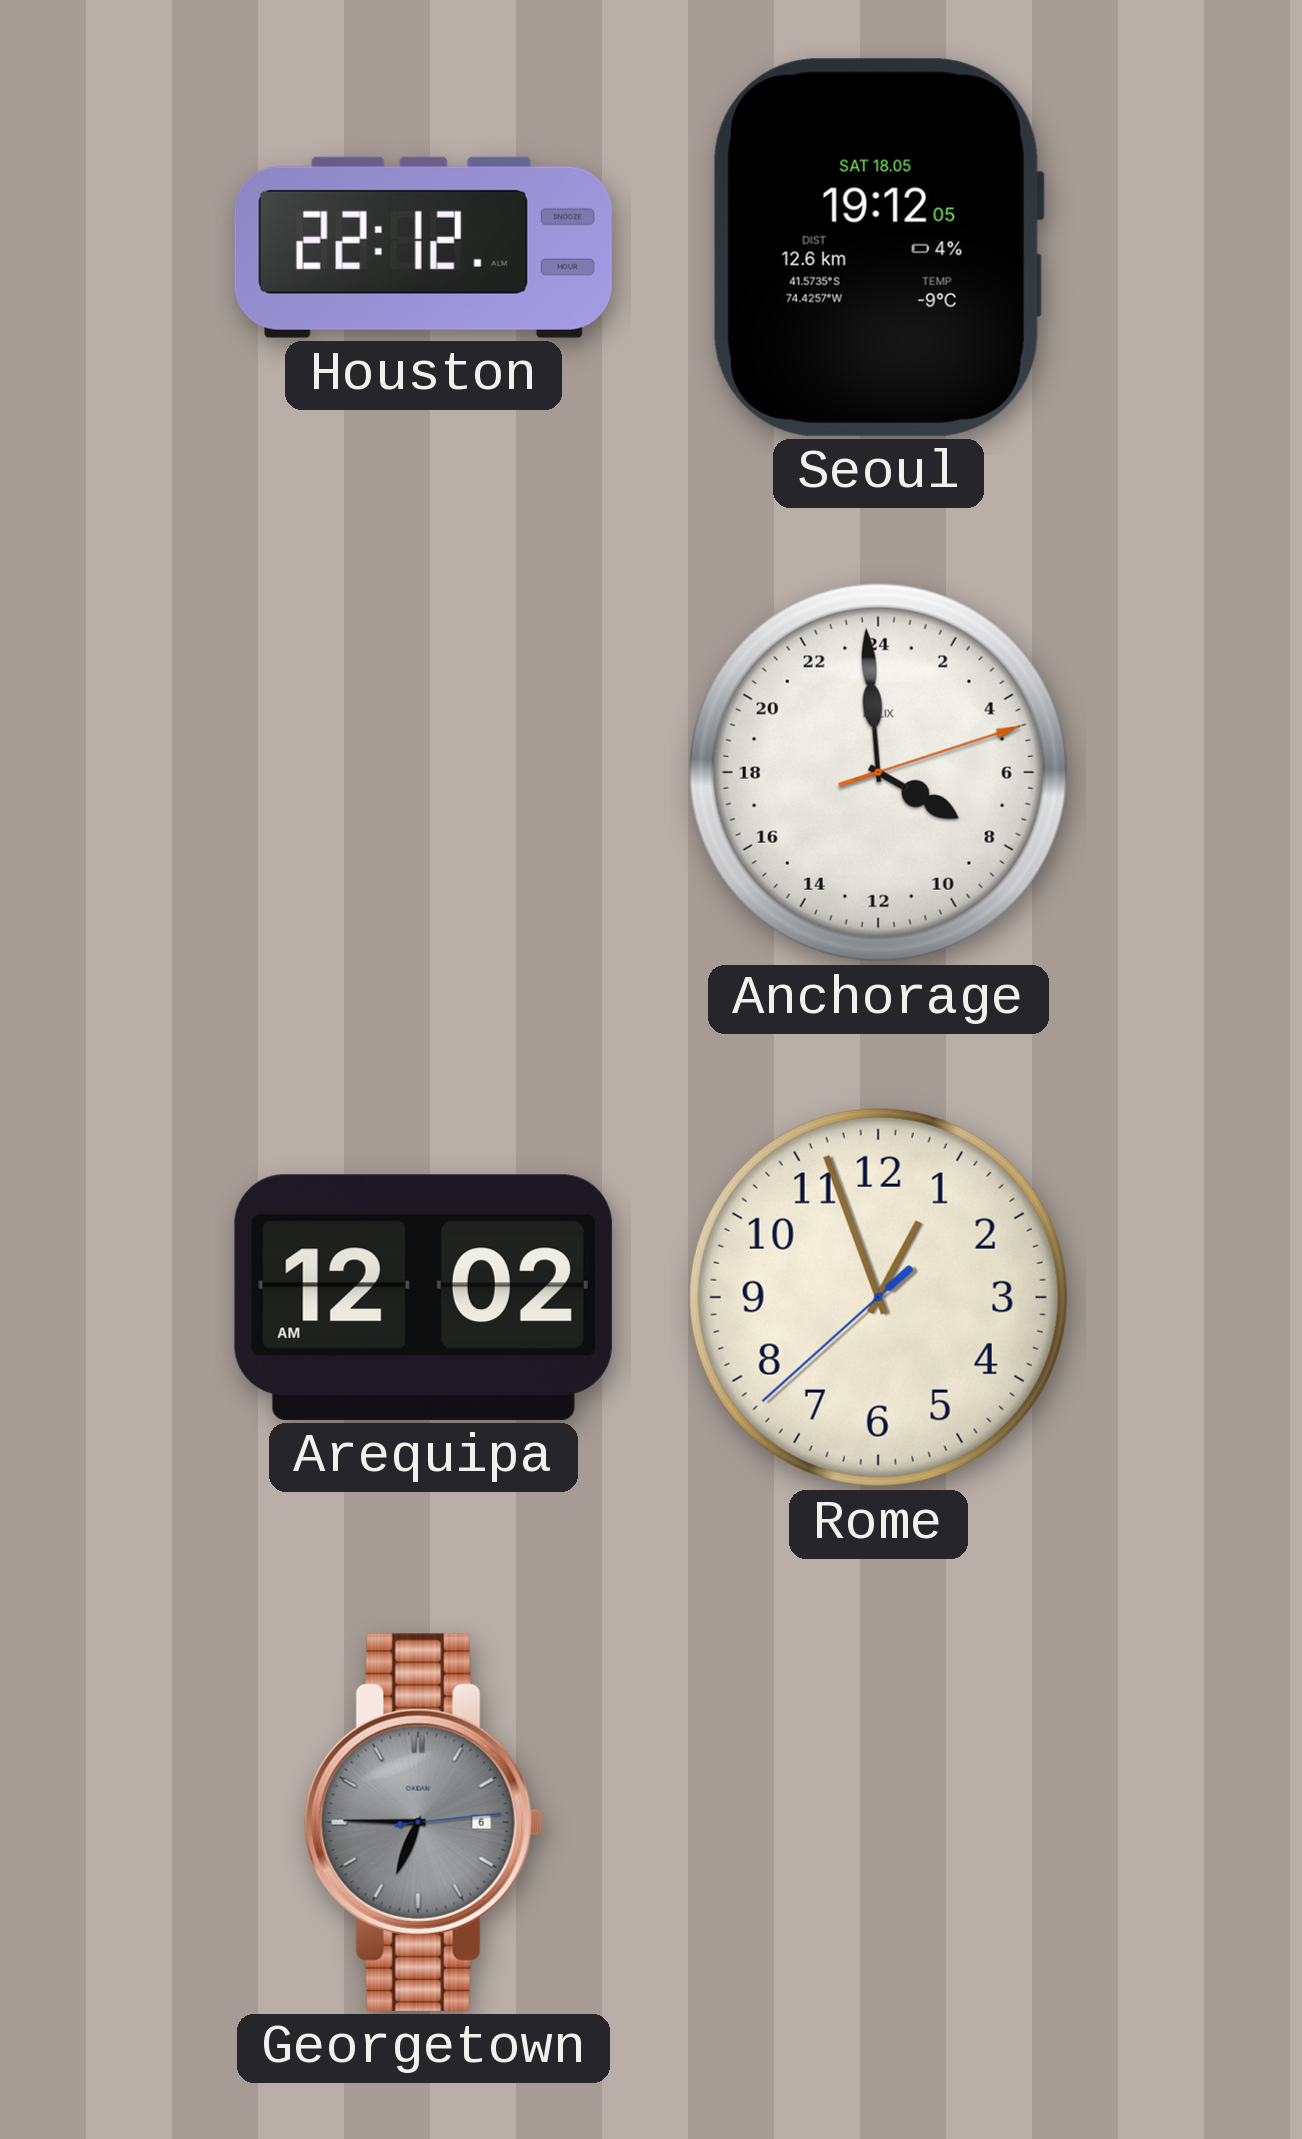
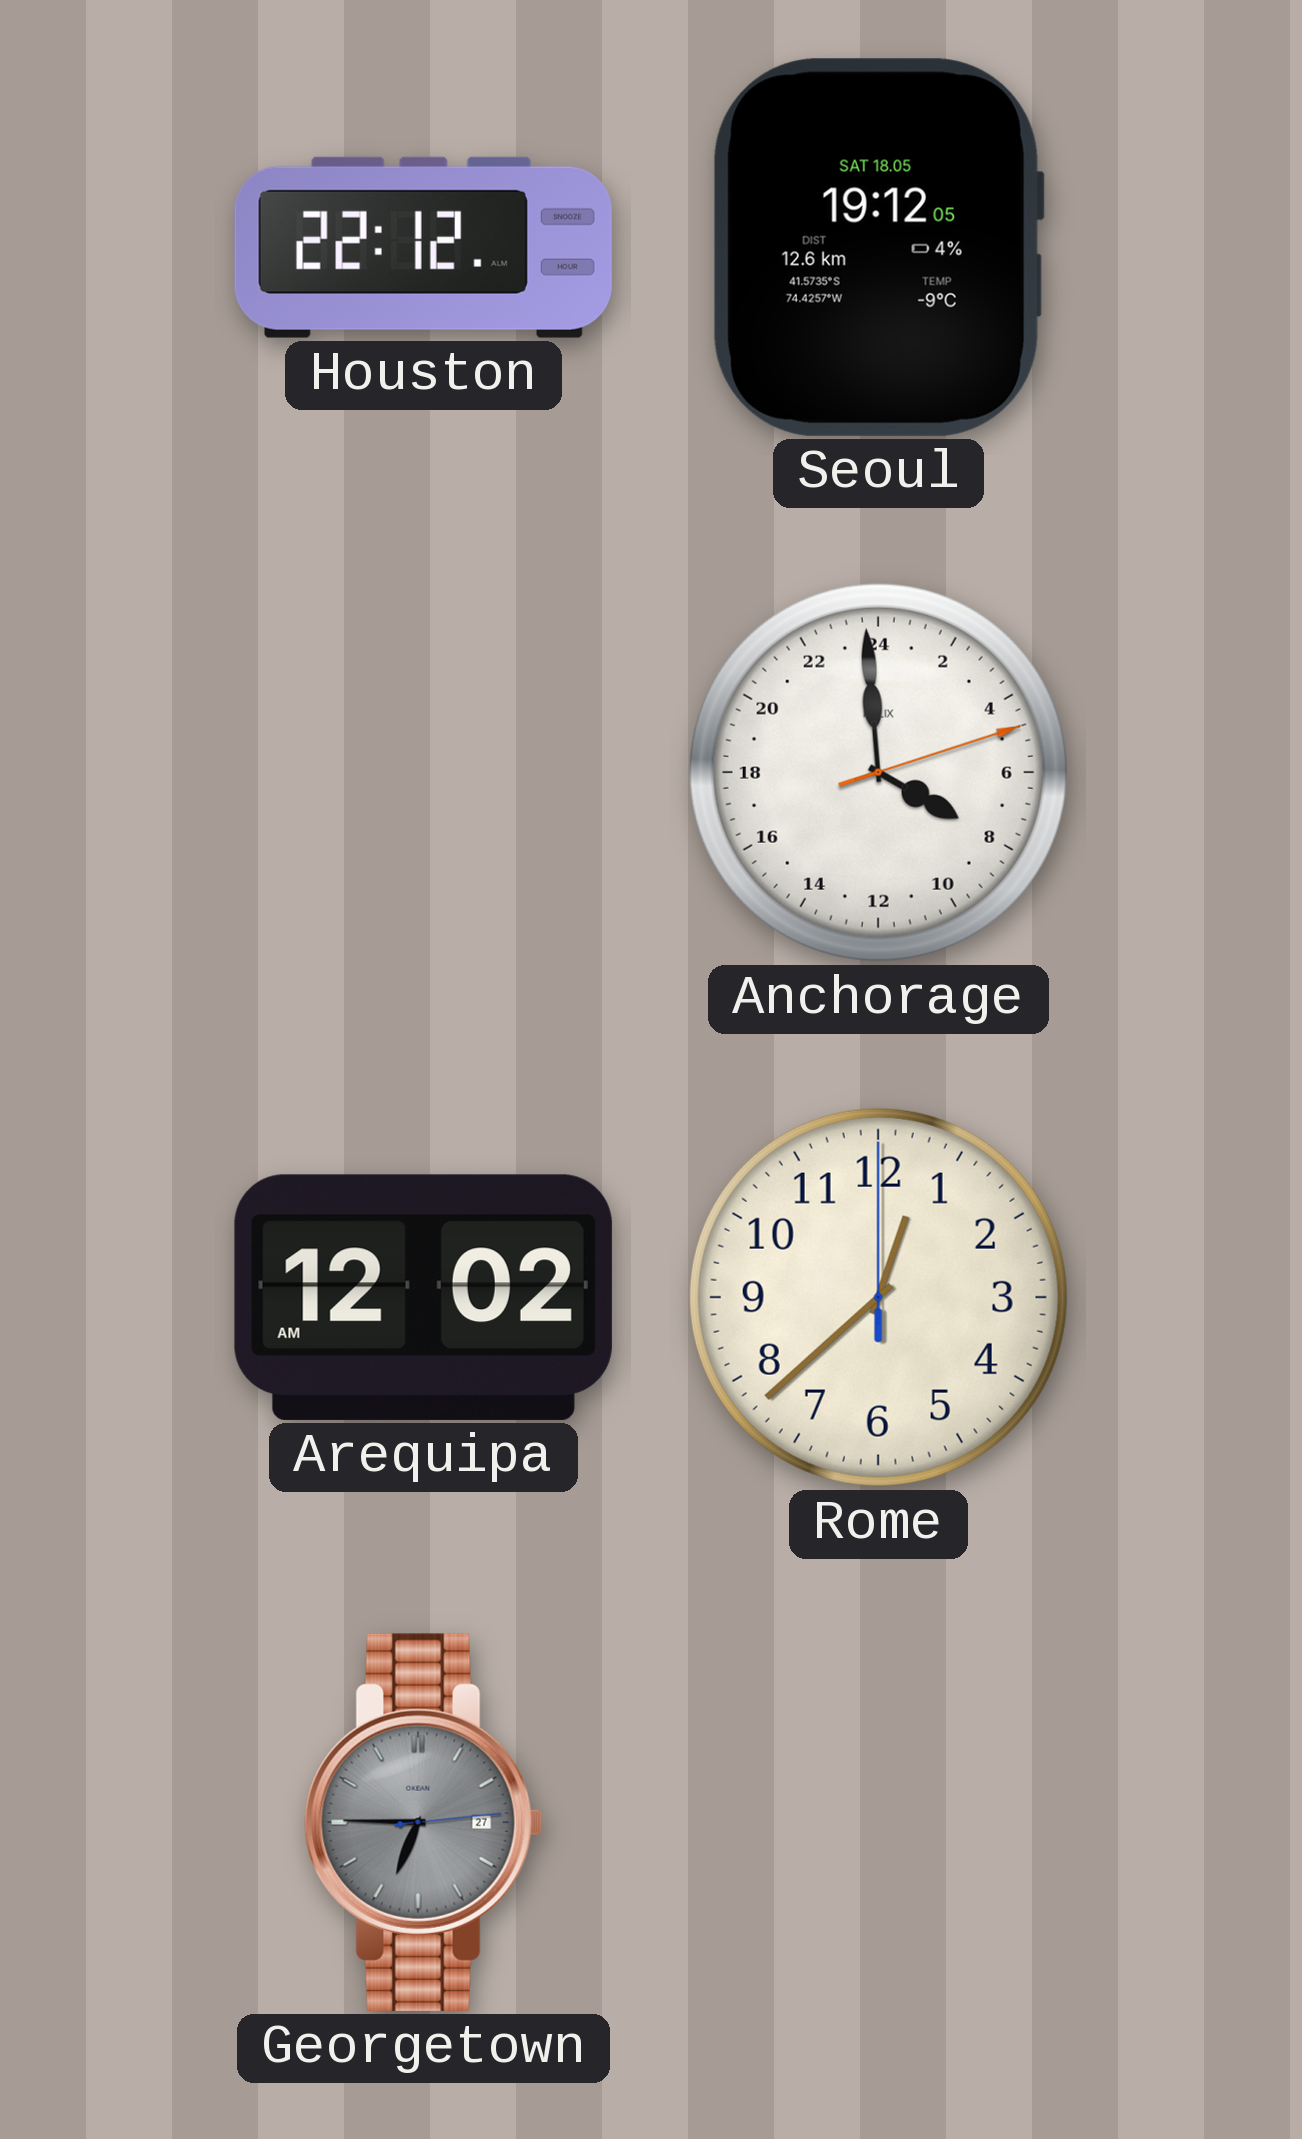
Rome: 12:56 -> 12:38 (878, 1297)
Georgetown date: 6 -> 27 (424, 1822)
